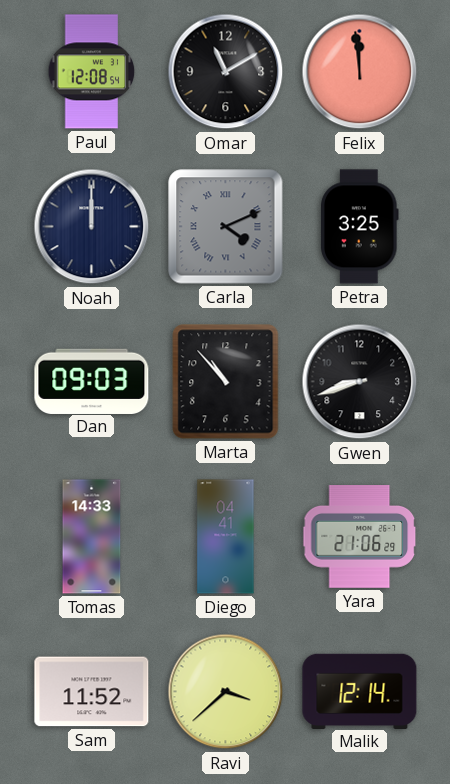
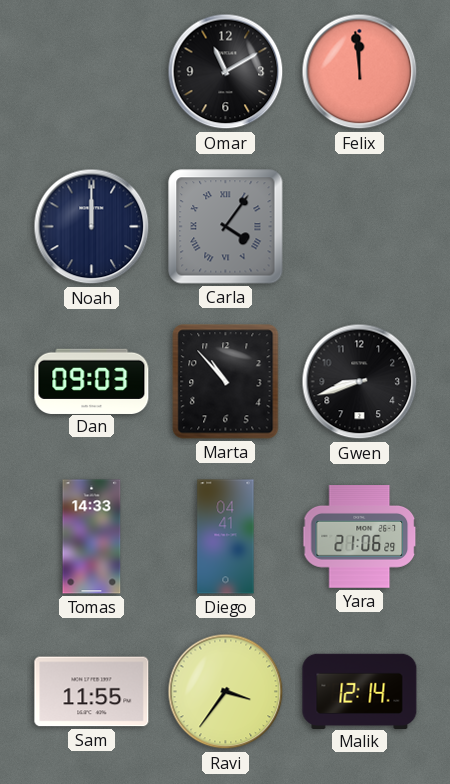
Paul: 12:08 -> none (92, 72)
Carla: 4:11 -> 4:06 (226, 227)
Petra: 3:25 -> none (360, 227)
Sam: 11:52 -> 11:55 (92, 692)
Ravi: 3:38 -> 3:36 (226, 692)
